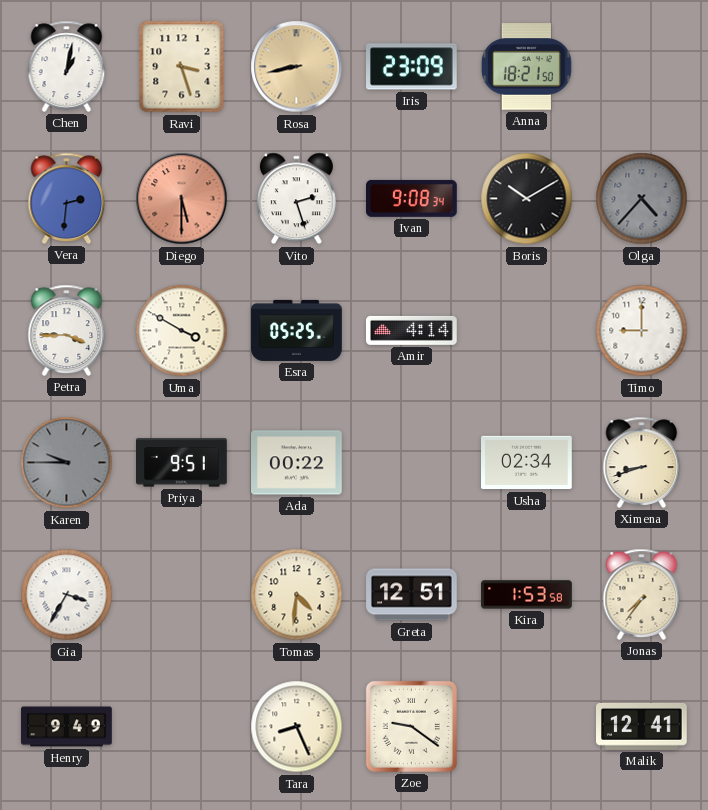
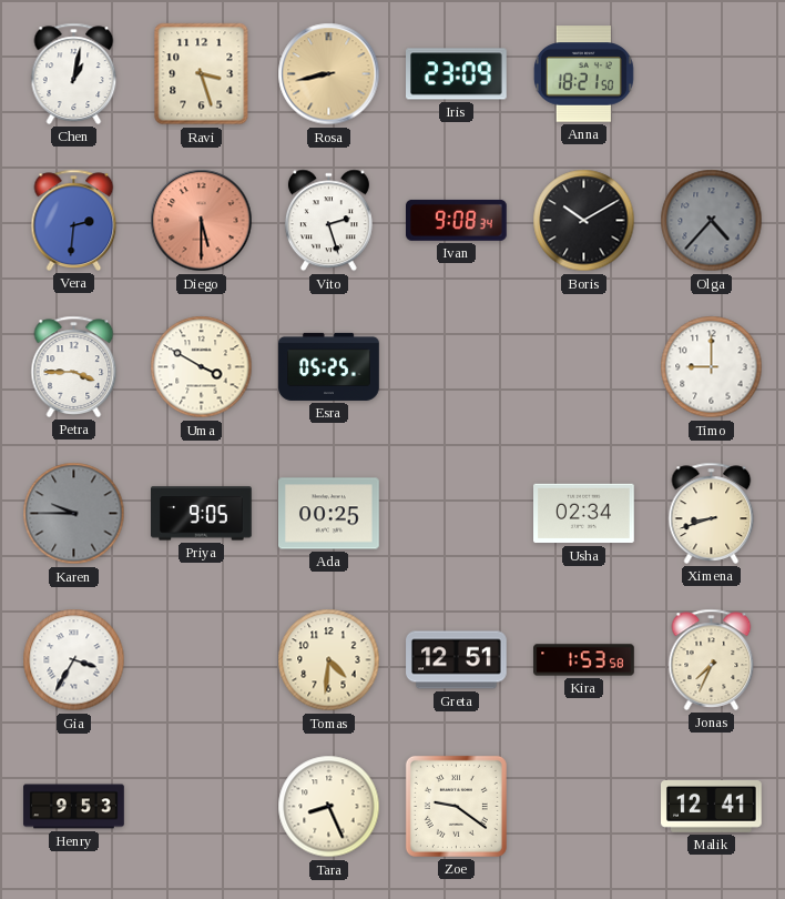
Amir: 4:14 -> none (412, 330)
Priya: 9:51 -> 9:05 (202, 514)
Ada: 00:22 -> 00:25 (329, 514)
Jonas: 7:36 -> 7:34 (712, 659)
Henry: 9:49 -> 9:53 (74, 807)
